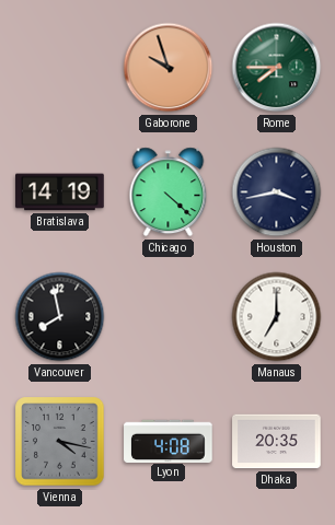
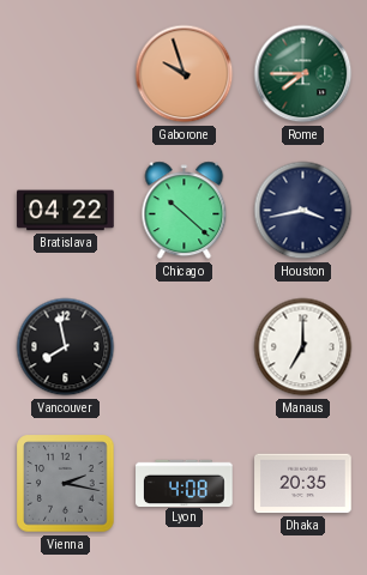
Bratislava: 14:19 -> 04:22 (66, 211)
Chicago: 4:22 -> 10:22 (185, 211)
Vienna: 4:17 -> 2:17 (66, 484)
